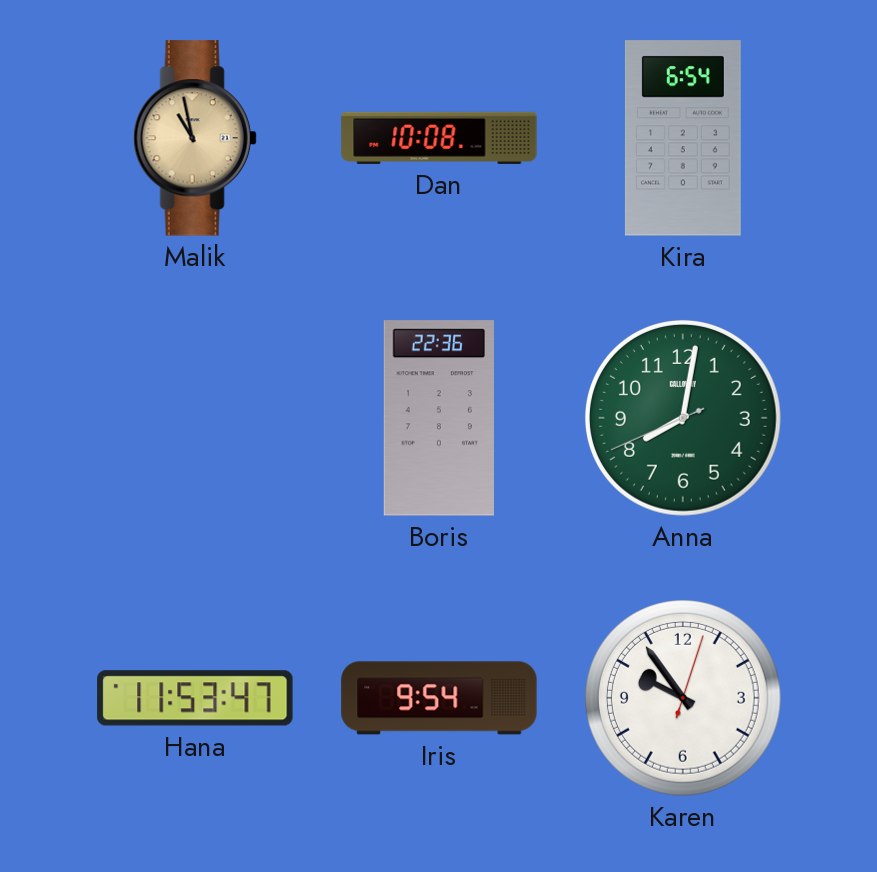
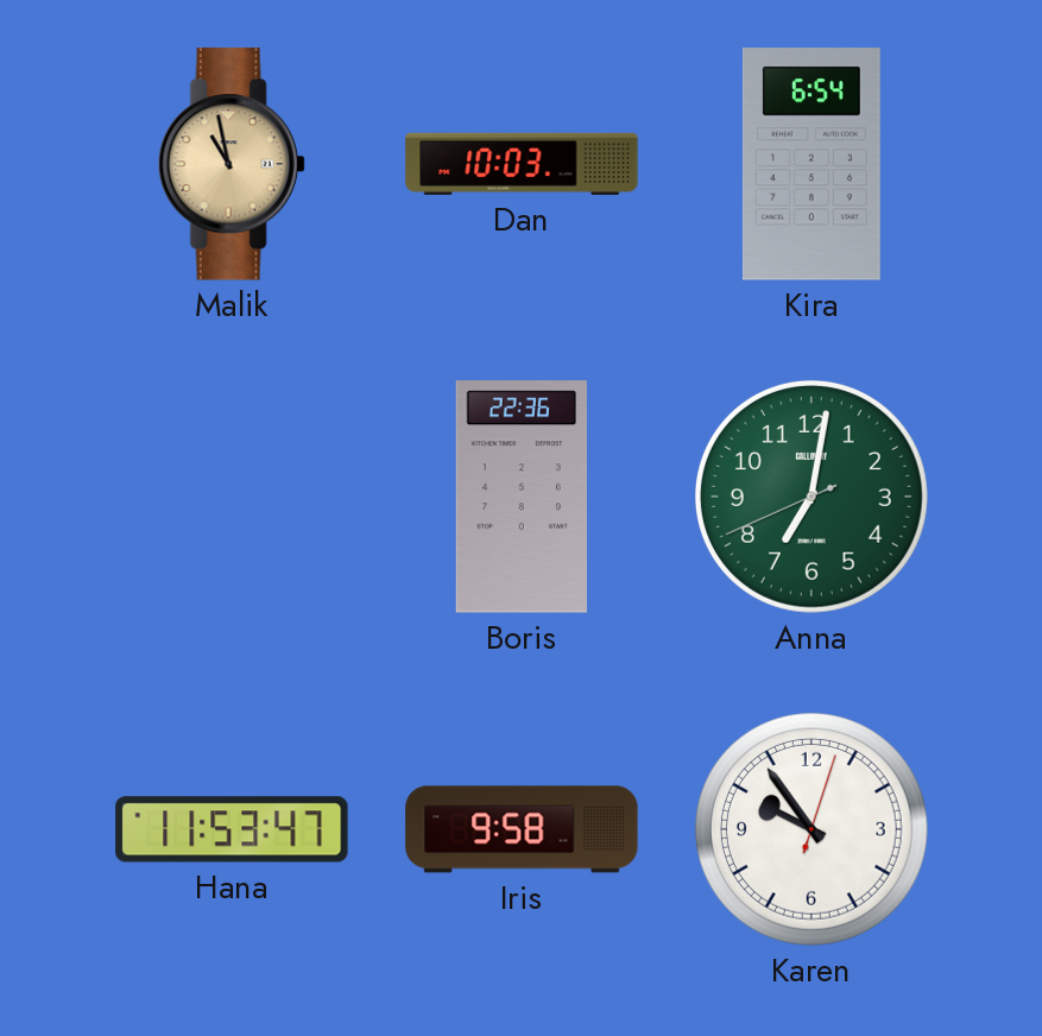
Dan: 10:08 -> 10:03 (522, 164)
Anna: 8:01 -> 7:01 (812, 497)
Iris: 9:54 -> 9:58 (522, 829)
